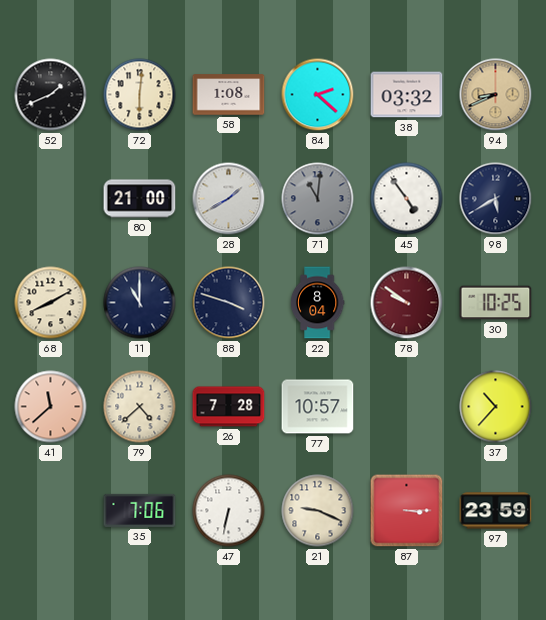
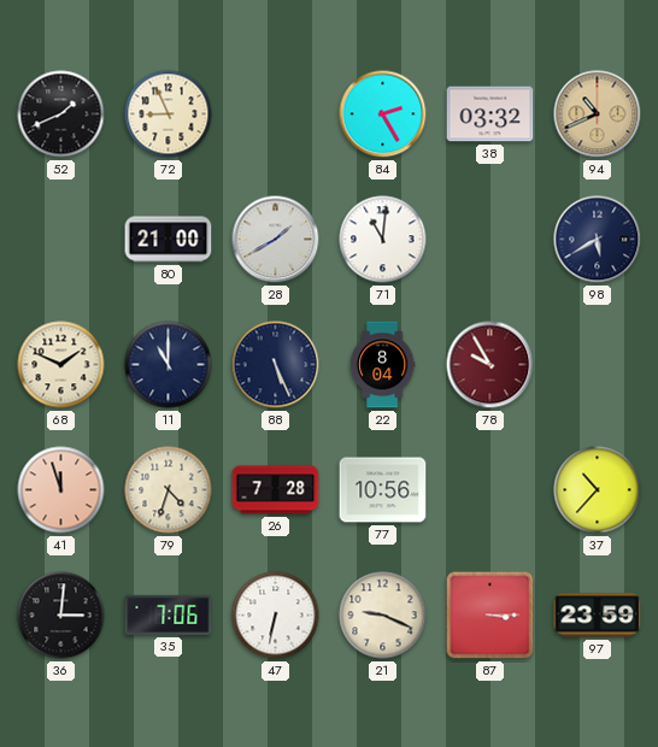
72: 6:01 -> 8:56 (169, 114)
58: 1:08 -> none (229, 95)
84: 2:22 -> 2:25 (383, 114)
94: 8:41 -> 10:41 (598, 114)
71 dial: grey -> white (383, 240)
45: 4:54 -> none (407, 199)
68: 8:10 -> 1:49 (61, 365)
88: 3:48 -> 5:26 (276, 365)
78: 9:51 -> 9:55 (490, 365)
30: 10:25 -> none (496, 303)
41: 11:38 -> 11:57 (61, 490)
79: 4:38 -> 4:33 (169, 490)
77: 10:57 -> 10:56 (383, 490)
36: none -> 3:01 (61, 616)
